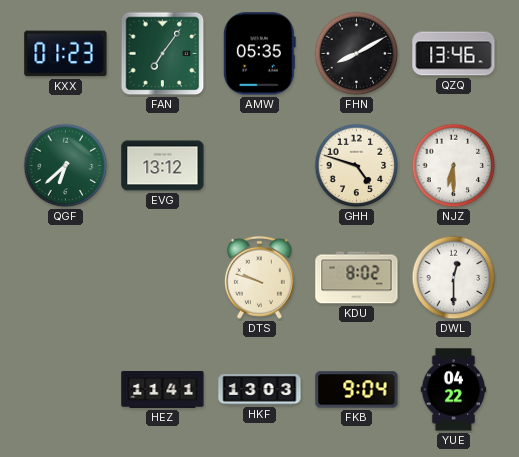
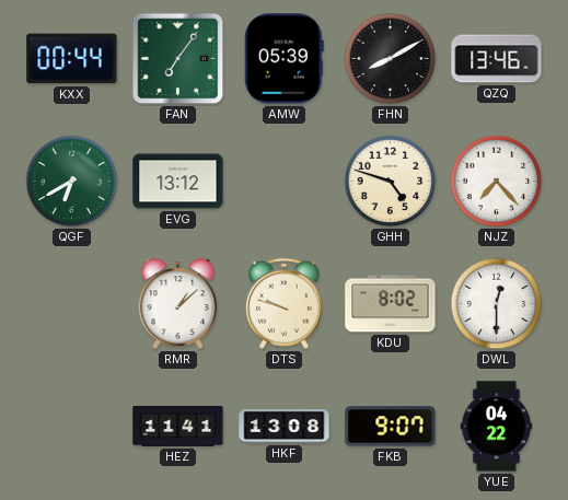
KXX: 01:23 -> 00:44 (72, 59)
AMW: 05:35 -> 05:39 (283, 59)
QGF: 6:38 -> 6:40 (72, 182)
NJZ: 6:30 -> 7:23 (497, 182)
RMR: none -> 1:08 (178, 304)
HKF: 13:03 -> 13:08 (285, 427)
FKB: 9:04 -> 9:07 (391, 427)
